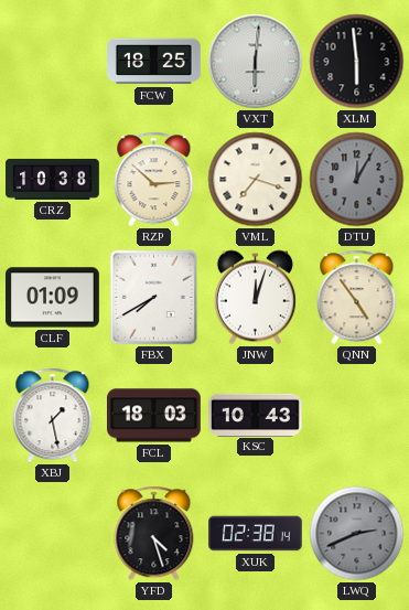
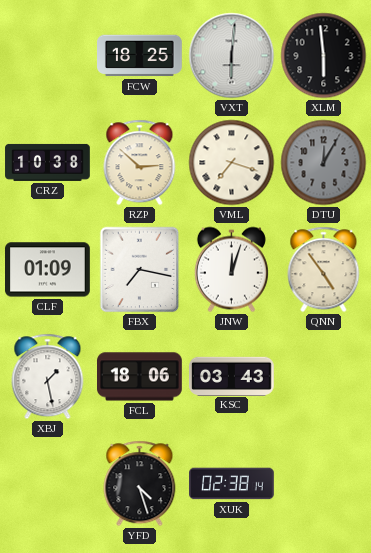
FBX: 7:40 -> 7:17 (140, 270)
FCL: 18:03 -> 18:06 (140, 377)
KSC: 10:43 -> 03:43 (232, 376)
LWQ: 2:41 -> none (357, 534)
